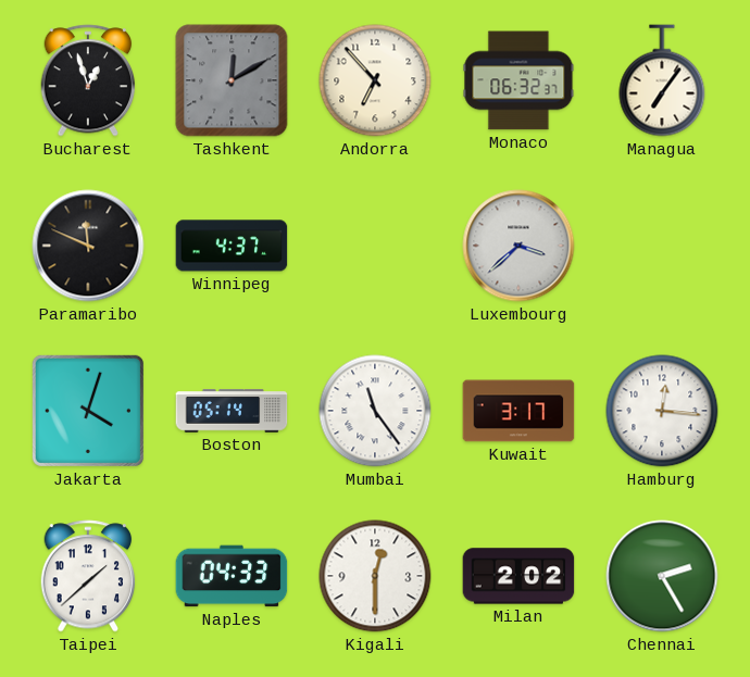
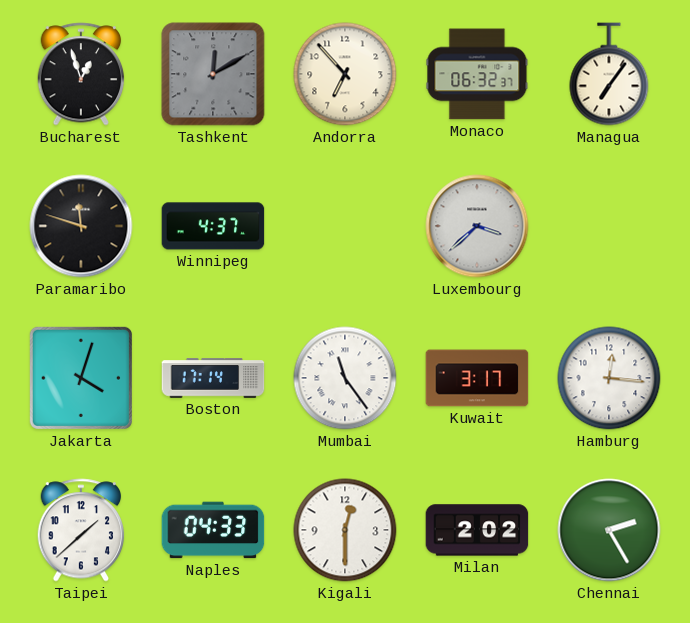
Paramaribo: 11:49 -> 11:48 (81, 226)
Boston: 05:14 -> 17:14 (213, 378)
